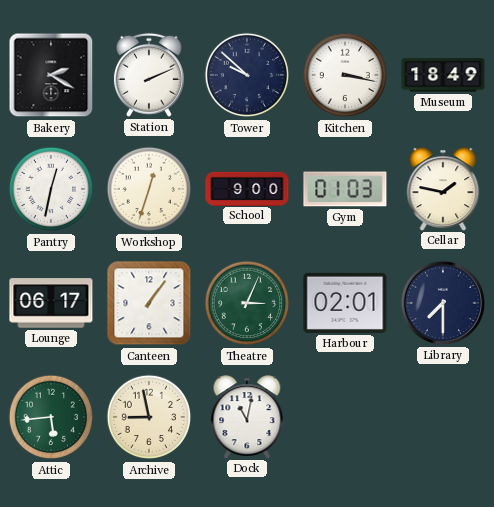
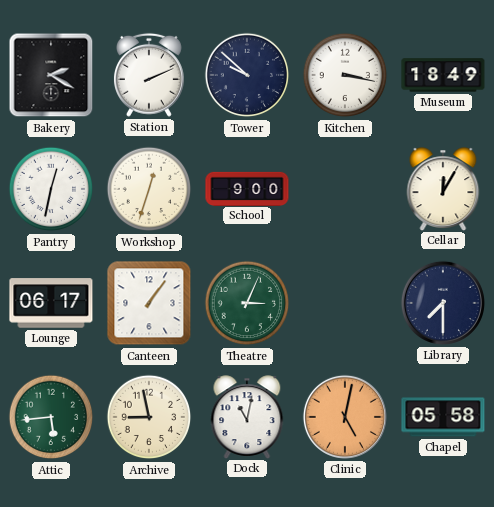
Gym: 01:03 -> none (345, 189)
Cellar: 1:47 -> 12:05 (443, 189)
Harbour: 02:01 -> none (345, 303)
Clinic: none -> 5:02 (345, 417)
Chapel: none -> 05:58 (443, 417)
